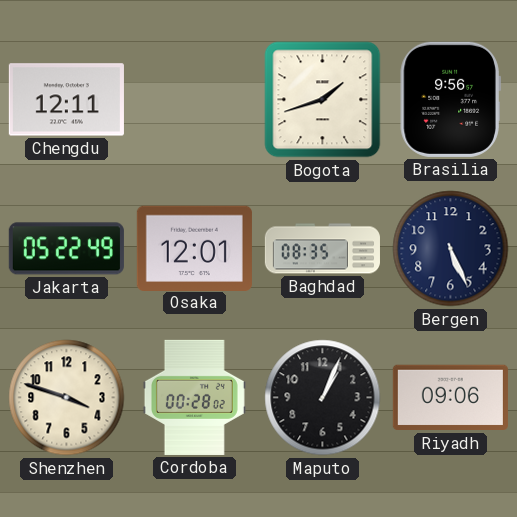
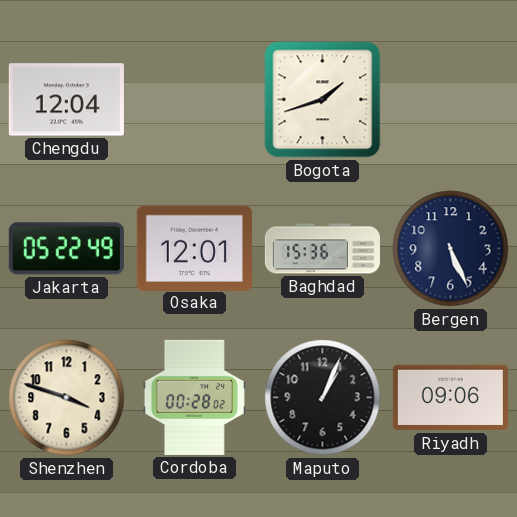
Chengdu: 12:11 -> 12:04 (66, 100)
Brasilia: 9:56 -> none (450, 99)
Baghdad: 08:35 -> 15:36 (322, 249)
